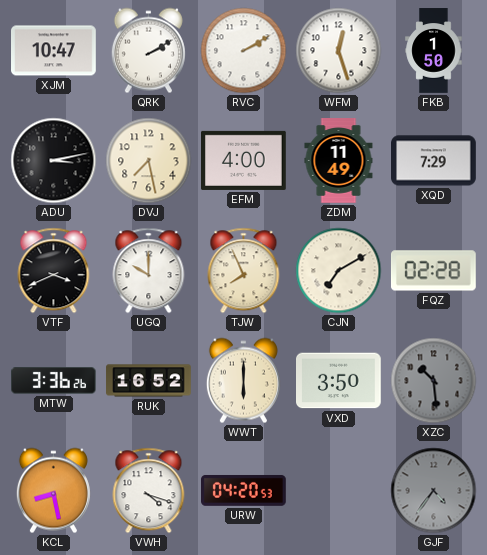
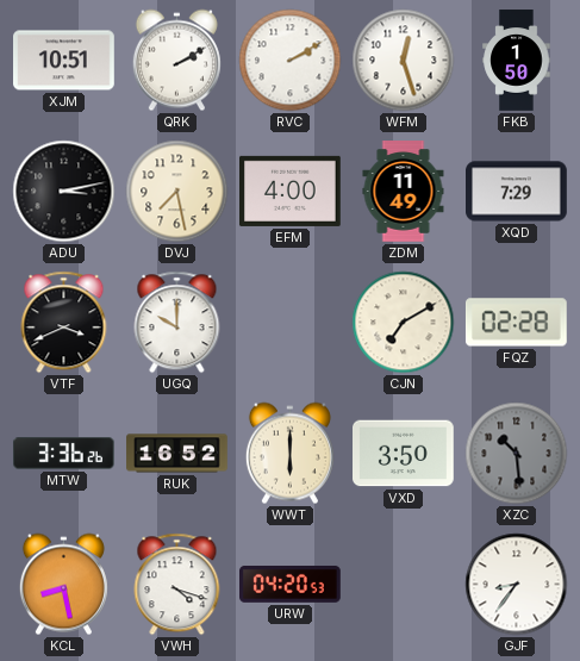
XJM: 10:47 -> 10:51 (64, 61)
TJW: 7:56 -> none (244, 271)
GJF: 4:36 -> 8:36 (517, 585)
GJF dial: grey -> white (517, 585)
